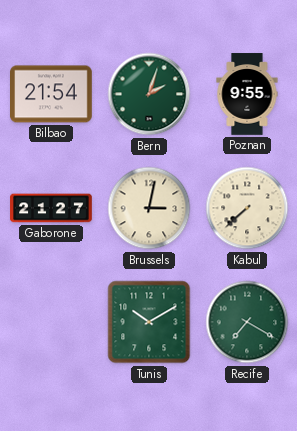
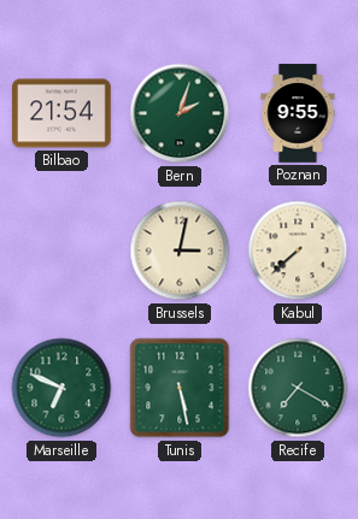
Gaborone: 21:27 -> none (51, 208)
Marseille: none -> 6:49 (61, 388)
Tunis: 10:10 -> 5:28 (180, 388)
